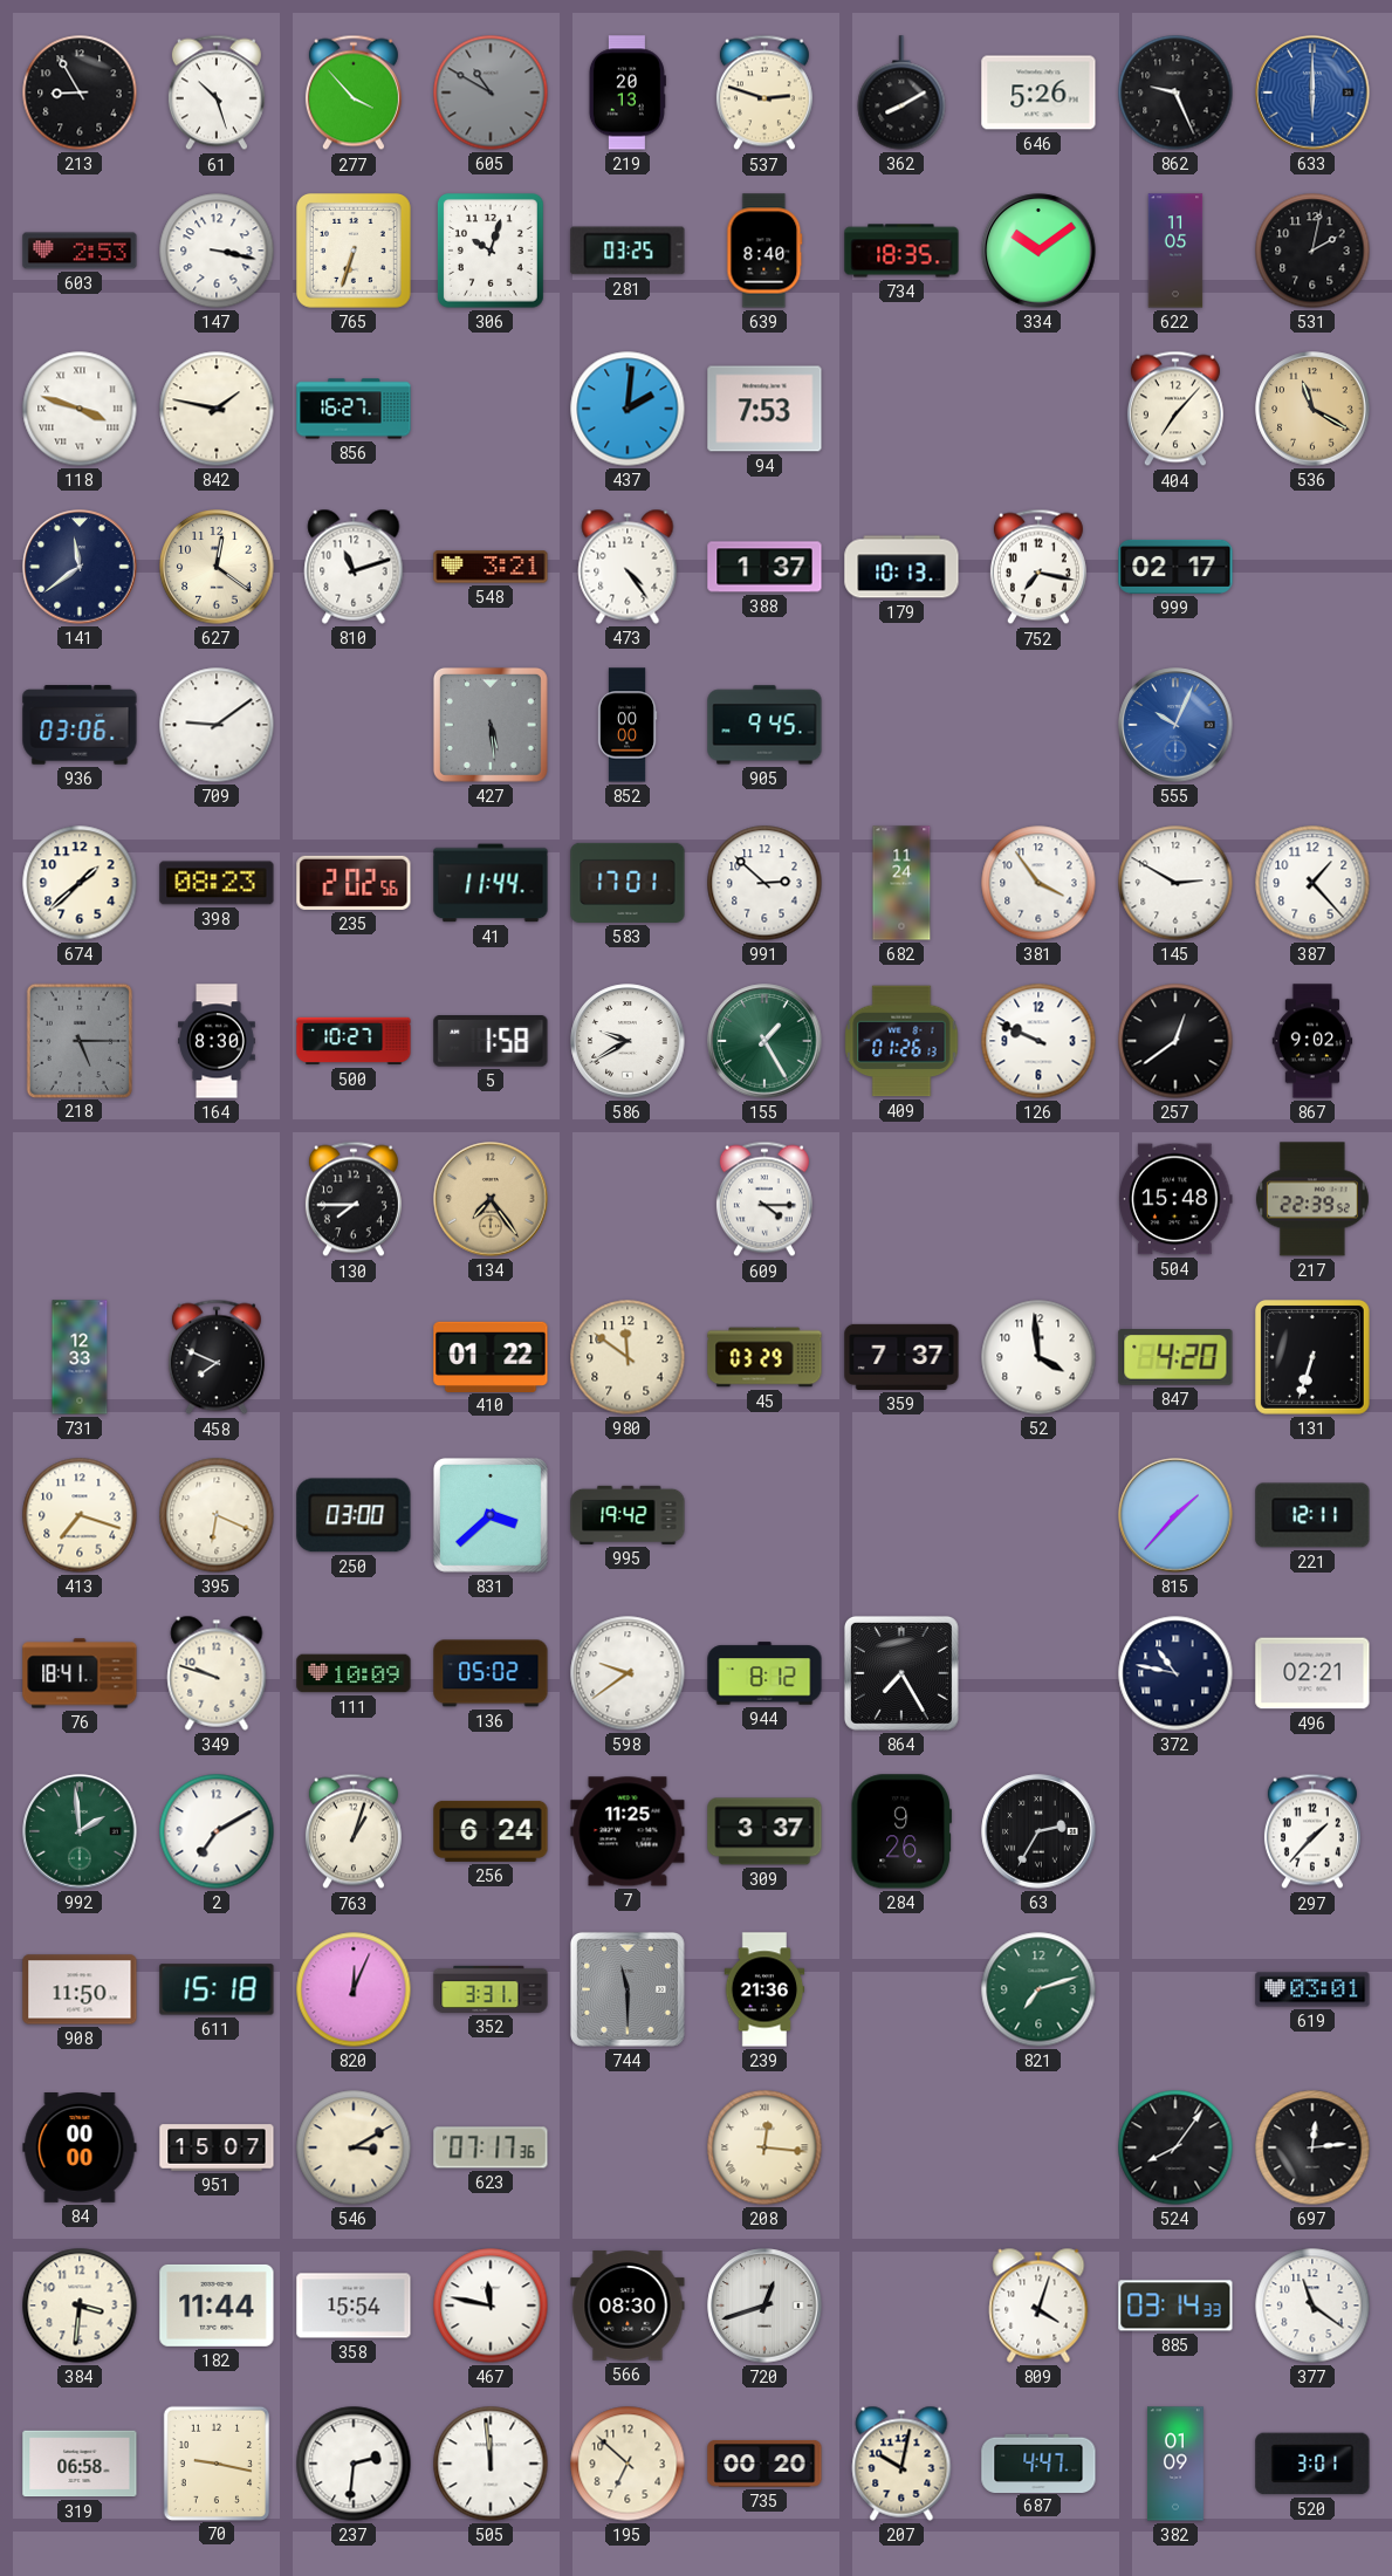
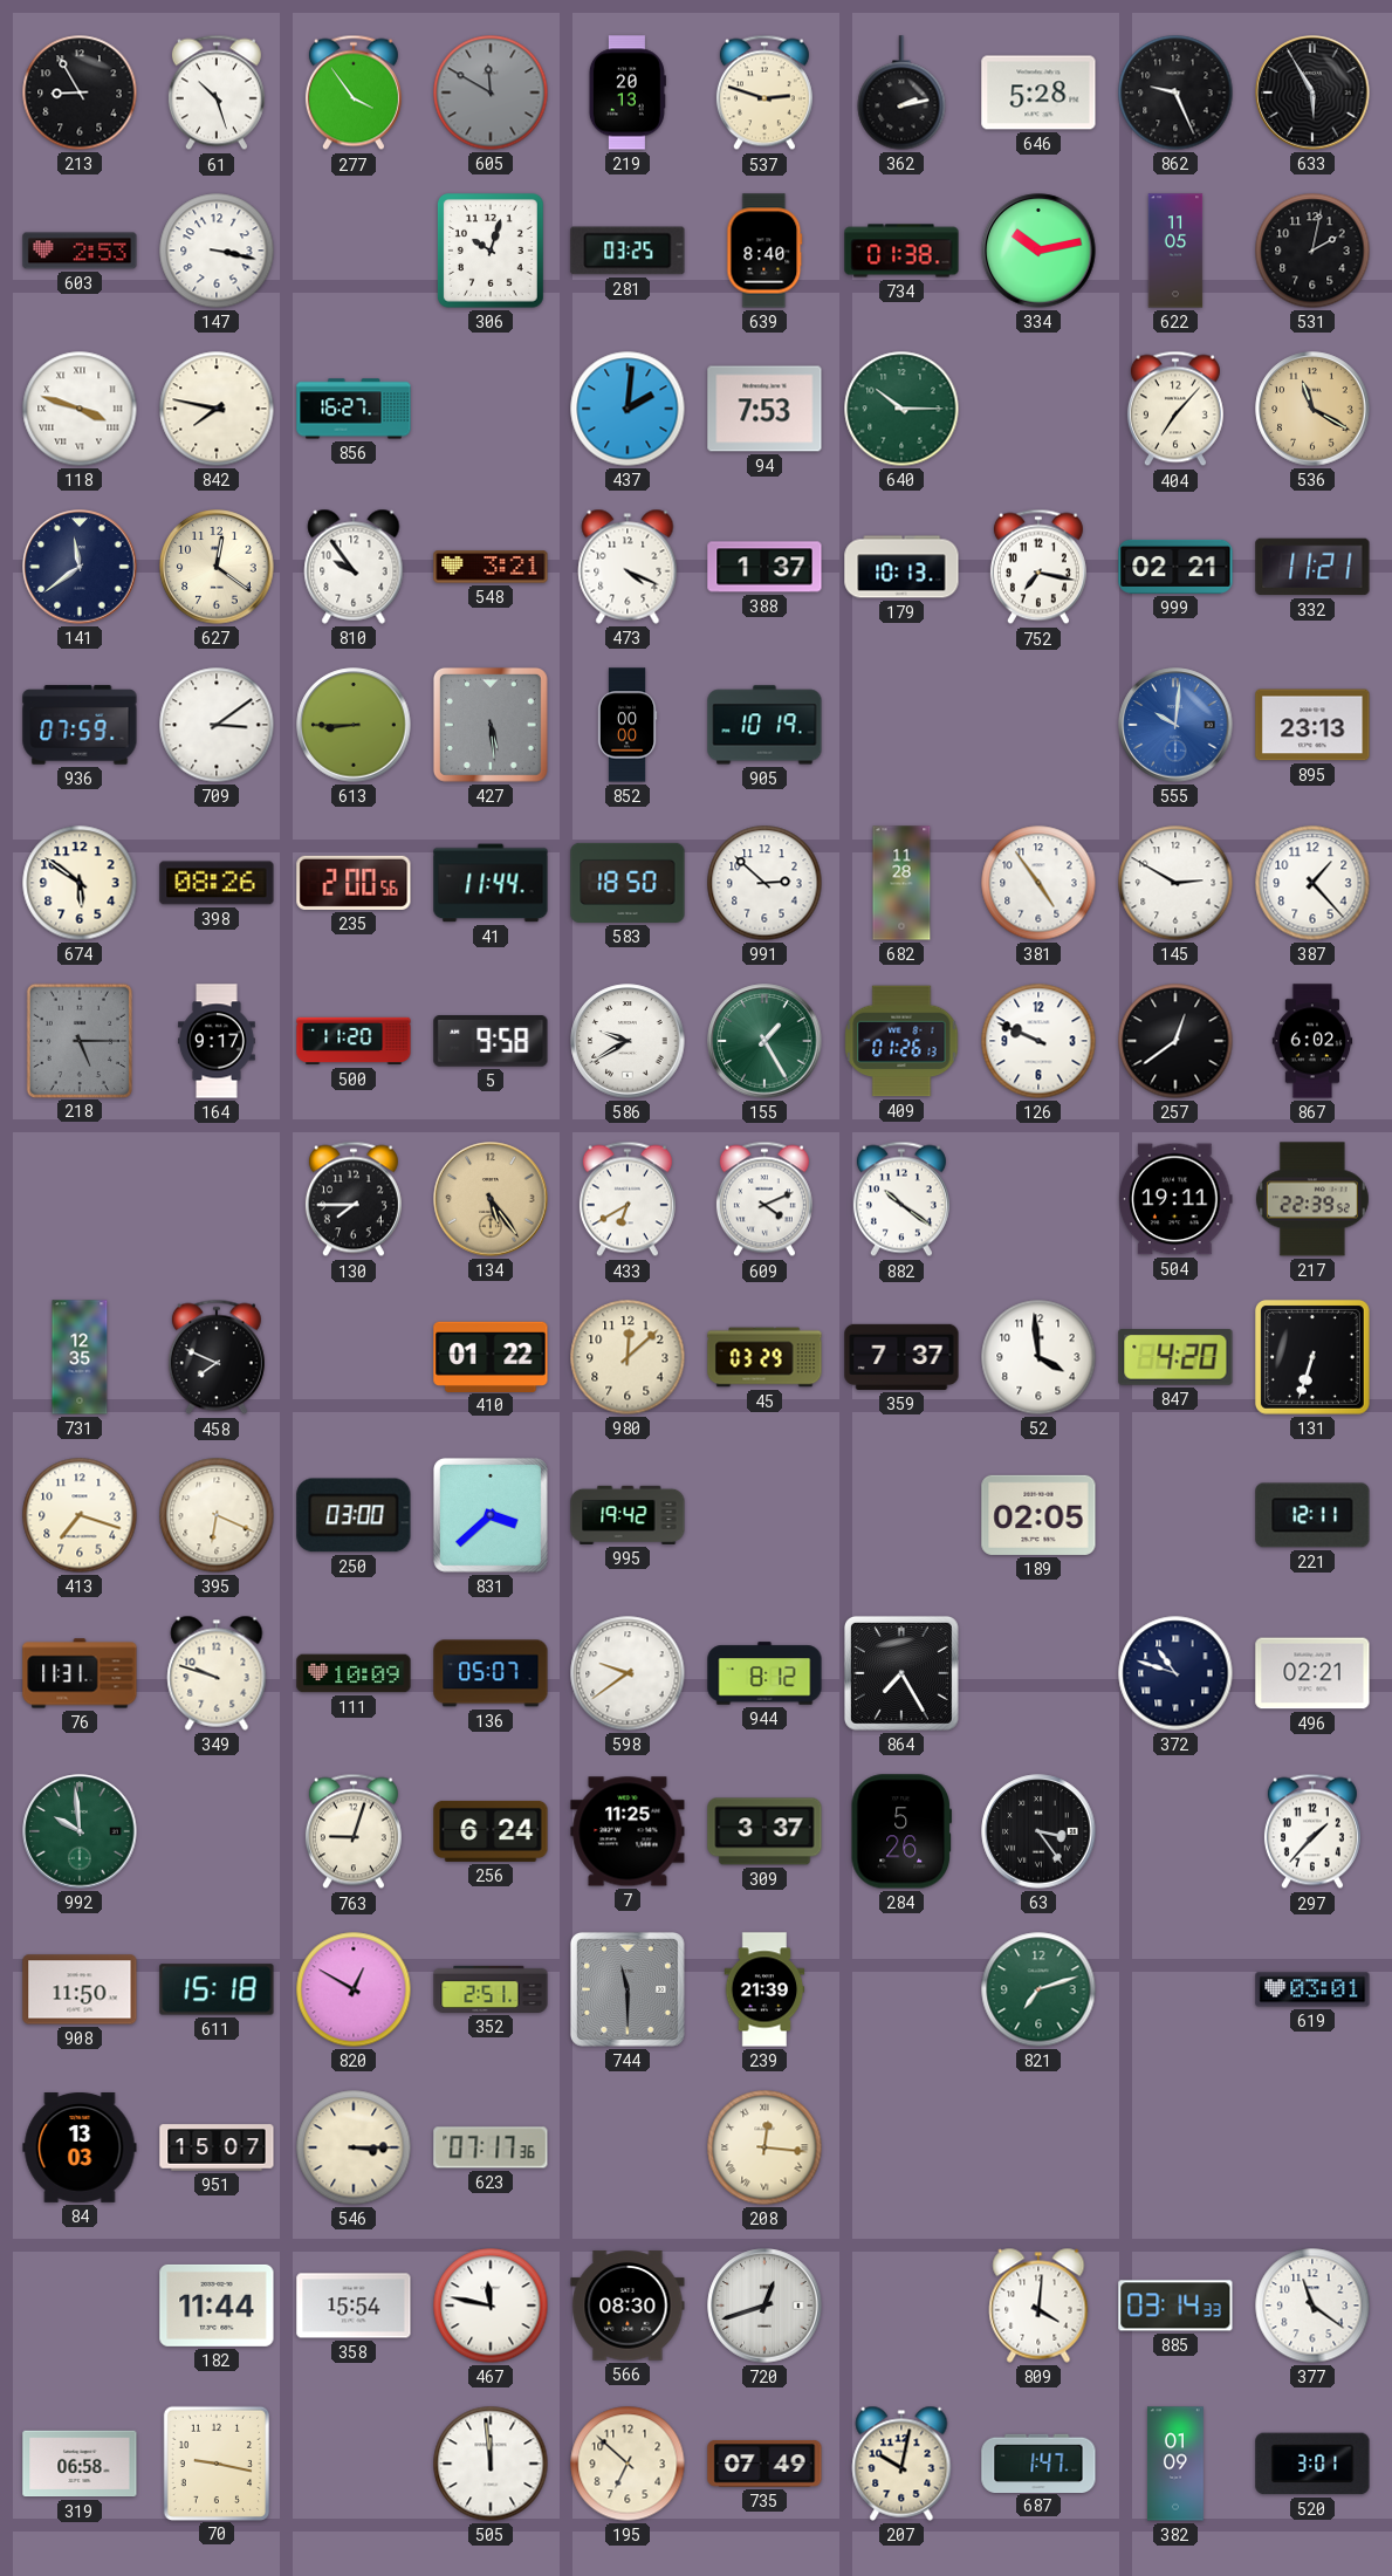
277: 3:53 -> 3:54 (354, 93)
605: 10:50 -> 11:50 (491, 93)
362: 8:10 -> 2:13 (901, 93)
646: 5:26 -> 5:28 (1038, 93)
633: 6:00 -> 5:55 (1312, 93)
633 dial: blue -> black (1312, 93)
765: 6:33 -> none (354, 251)
734: 18:35 -> 01:38 (901, 251)
334: 10:09 -> 10:13 (1038, 251)
842: 1:47 -> 7:47 (217, 409)
640: none -> 10:15 (901, 409)
810: 11:12 -> 9:54 (354, 567)
473: 4:24 -> 4:19 (628, 567)
999: 02:17 -> 02:21 (1175, 567)
332: none -> 11:21 (1312, 567)
936: 03:06 -> 07:59 (80, 725)
709: 9:09 -> 3:09 (217, 725)
613: none -> 8:45 (354, 725)
905: 9:45 -> 10:19 (764, 725)
555: 10:04 -> 10:01 (1175, 725)
895: none -> 23:13 (1312, 725)
674: 1:38 -> 5:51 (80, 883)
398: 08:23 -> 08:26 (217, 883)
235: 2:02 -> 2:00 (354, 883)
583: 17:01 -> 18:50 (628, 883)
682: 11:24 -> 11:28 (901, 883)
381: 3:54 -> 4:54 (1038, 883)
164: 8:30 -> 9:17 (218, 1041)
500: 10:27 -> 11:20 (354, 1041)
5: 1:58 -> 9:58 (491, 1041)
867: 9:02 -> 6:02 (1312, 1041)
134: 7:24 -> 5:24 (491, 1199)
433: none -> 6:40 (628, 1199)
609: 4:15 -> 4:11 (764, 1199)
882: none -> 10:21 (901, 1199)
504: 15:48 -> 19:11 (1177, 1199)
731: 12:33 -> 12:35 (80, 1357)
980: 11:51 -> 12:08 (628, 1357)
189: none -> 02:05 (1038, 1515)
815: 1:37 -> none (1175, 1515)
76: 18:41 -> 11:31 (80, 1673)
136: 05:02 -> 05:07 (491, 1673)
372: 10:47 -> 10:48 (1175, 1673)
992: 1:59 -> 9:59 (80, 1831)
2: 7:10 -> none (217, 1831)
763: 1:03 -> 9:03 (354, 1831)
284: 9:26 -> 5:26 (901, 1831)
63: 2:35 -> 3:24 (1038, 1831)
820: 12:04 -> 12:50 (354, 1989)
352: 3:31 -> 2:51 (491, 1989)
239: 21:36 -> 21:39 (764, 1989)
84: 00:00 -> 13:03 (80, 2149)
546: 3:10 -> 3:15 (354, 2147)
524: 8:06 -> none (1175, 2147)
697: 12:14 -> none (1312, 2147)
384: 3:31 -> none (80, 2306)
809: 4:03 -> 4:01 (1038, 2306)
237: 2:31 -> none (354, 2464)
735: 00:20 -> 07:49 (764, 2464)
687: 4:47 -> 1:47 (1038, 2462)
